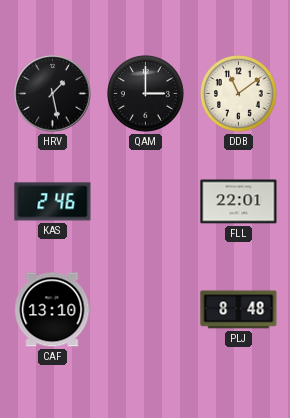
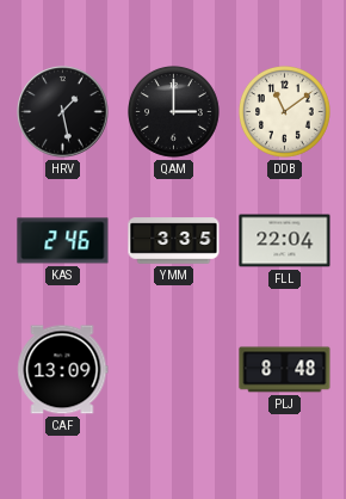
YMM: none -> 3:35 (174, 241)
FLL: 22:01 -> 22:04 (285, 241)
CAF: 13:10 -> 13:09 (63, 370)
